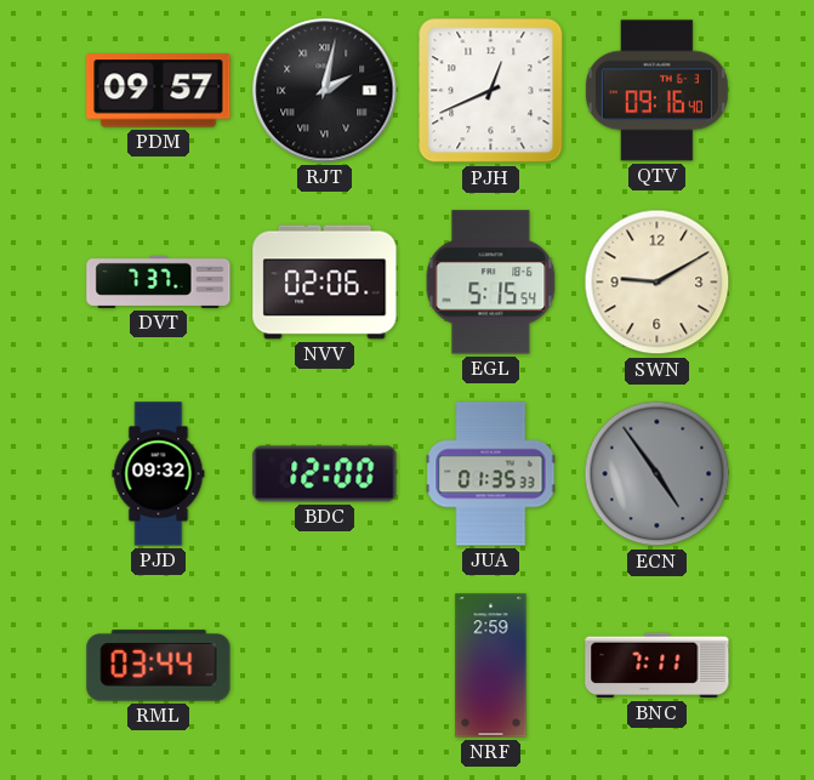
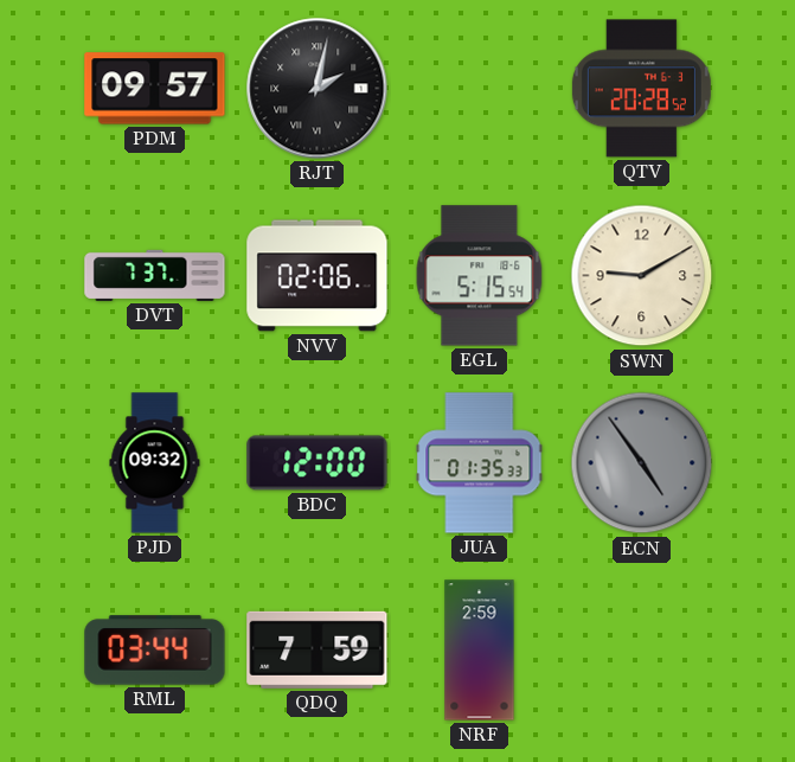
PJH: 12:41 -> none (491, 91)
QTV: 09:16 -> 20:28 (641, 89)
QDQ: none -> 7:59 (318, 649)
BNC: 7:11 -> none (658, 666)
